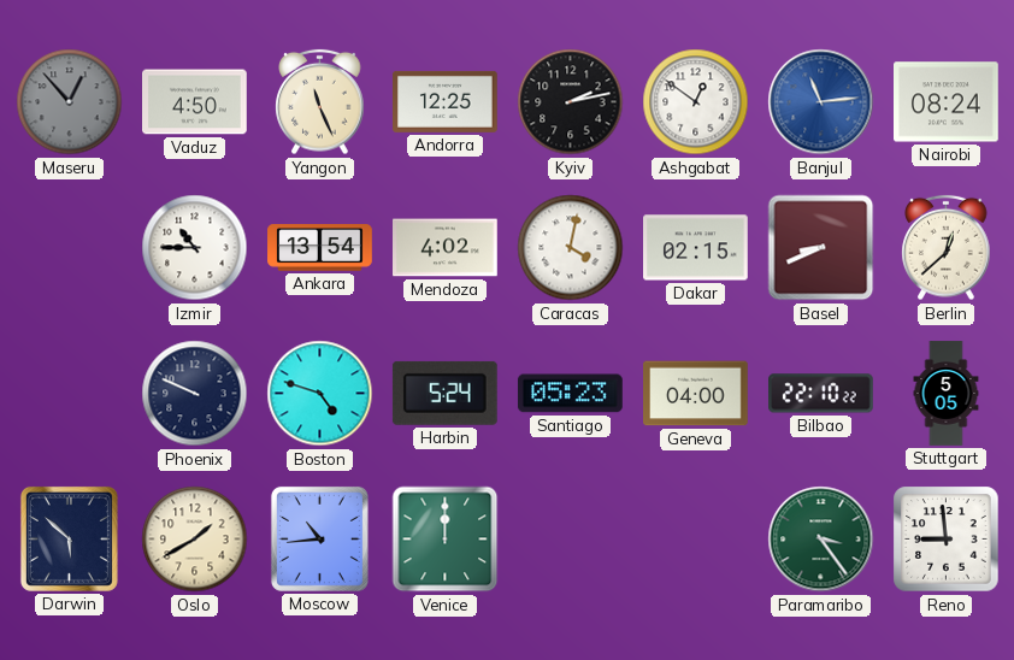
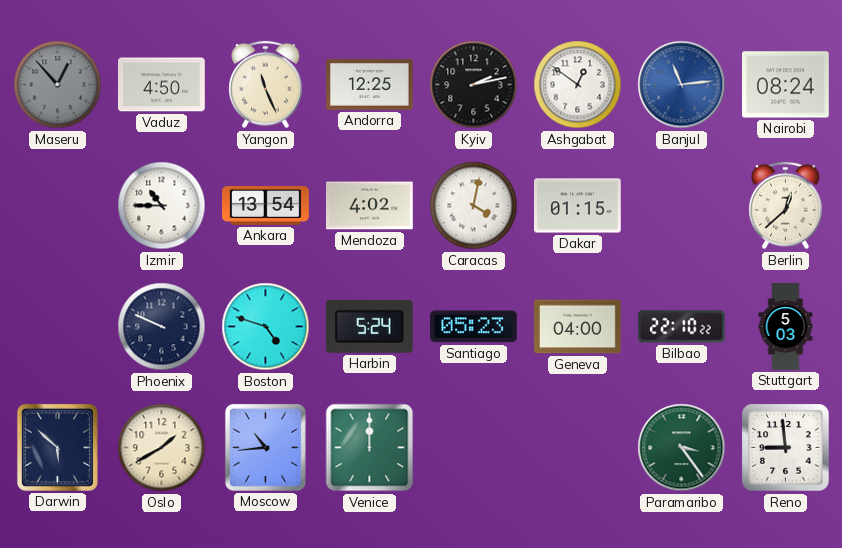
Dakar: 02:15 -> 01:15 (578, 206)
Basel: 8:41 -> none (821, 248)
Stuttgart: 5:05 -> 5:03 (786, 327)
